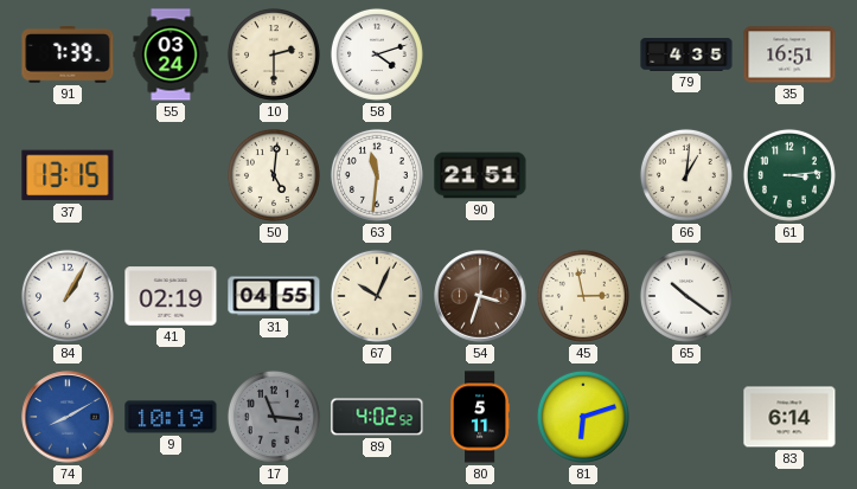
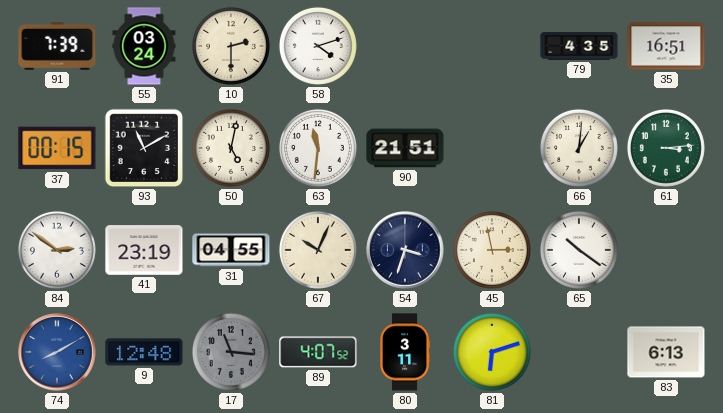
37: 13:15 -> 00:15 (57, 148)
93: none -> 11:10 (144, 148)
50: 5:01 -> 5:02 (231, 148)
84: 1:05 -> 2:51 (57, 250)
41: 02:19 -> 23:19 (144, 250)
54 dial: brown -> navy (405, 250)
9: 10:19 -> 12:48 (144, 352)
89: 4:02 -> 4:07 (318, 352)
80: 5:11 -> 3:11 (405, 352)
83: 6:14 -> 6:13 (666, 352)
